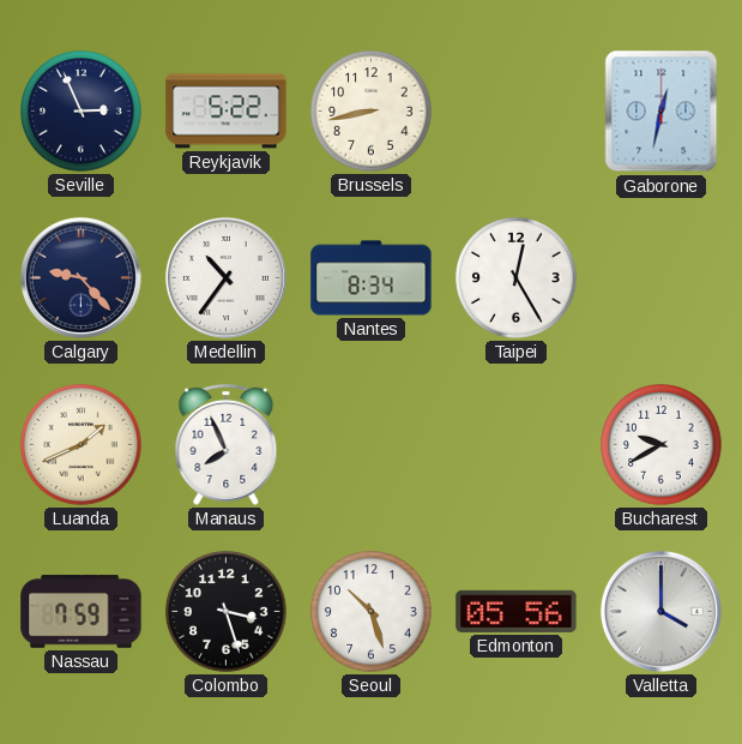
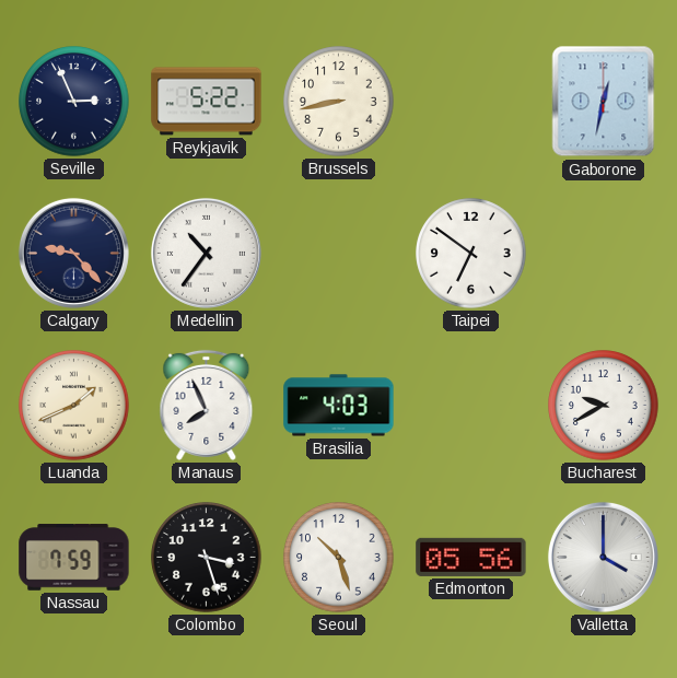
Nantes: 8:34 -> none (372, 278)
Taipei: 12:25 -> 6:51 (471, 254)
Brasilia: none -> 4:03 (339, 406)
